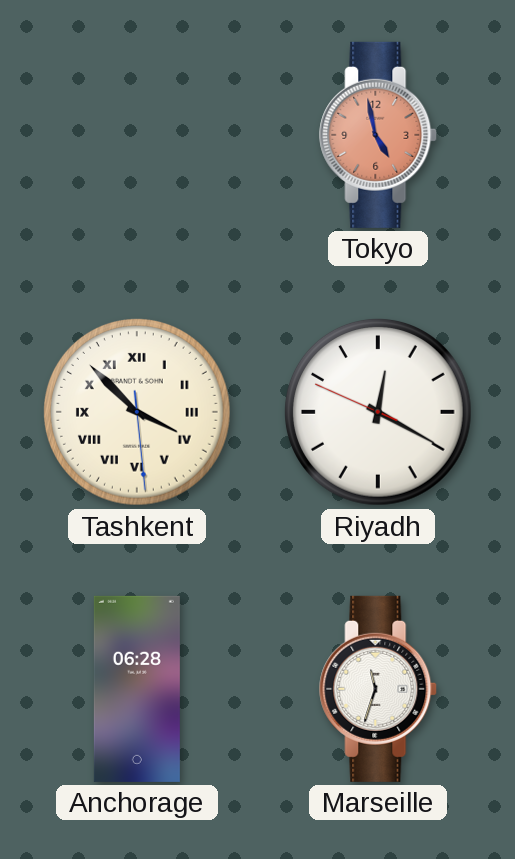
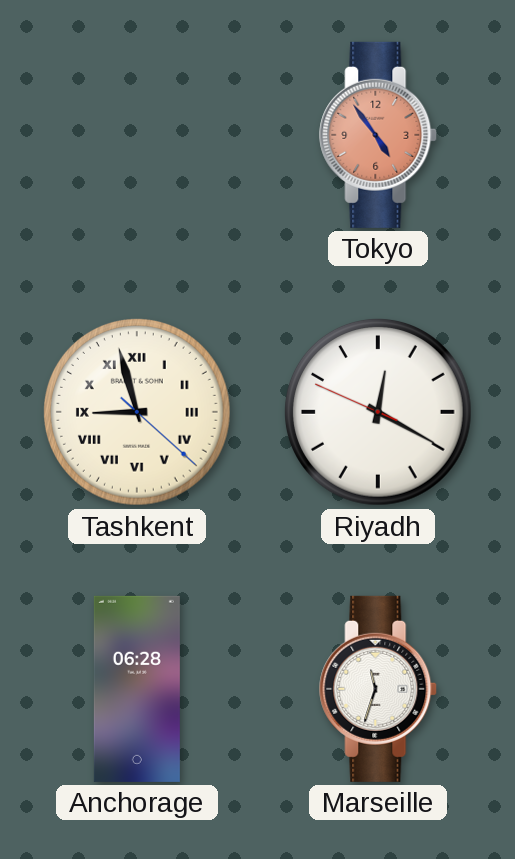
Tokyo: 4:58 -> 4:54 (379, 135)
Tashkent: 3:52 -> 8:57 (138, 413)
